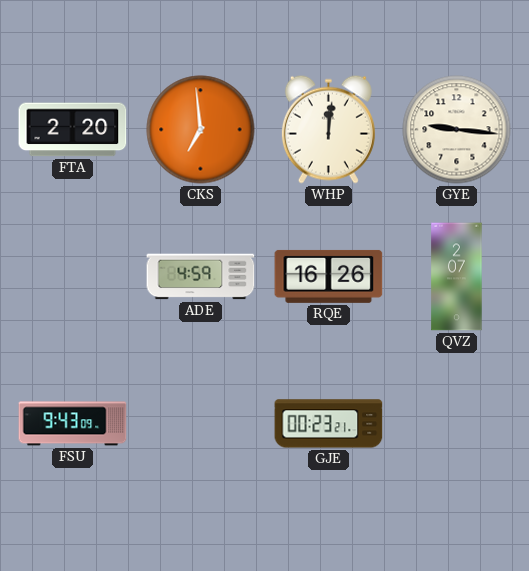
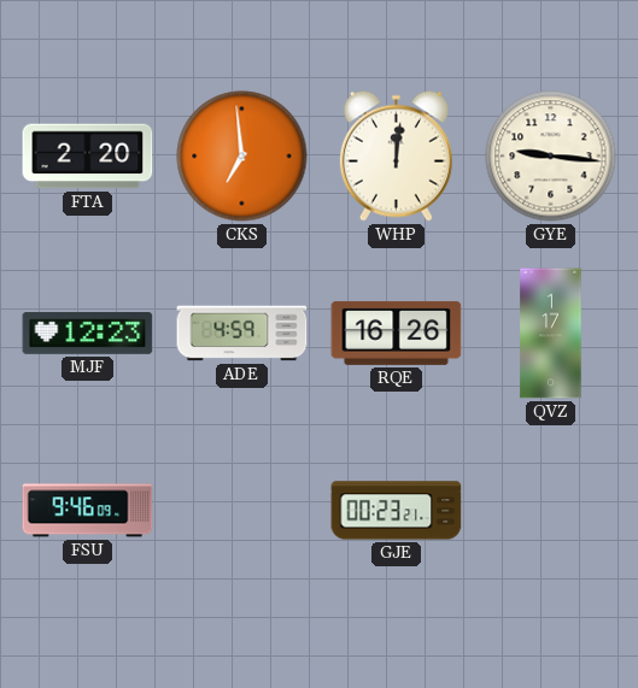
MJF: none -> 12:23 (88, 334)
QVZ: 2:07 -> 1:17 (551, 334)
FSU: 9:43 -> 9:46 (88, 511)
